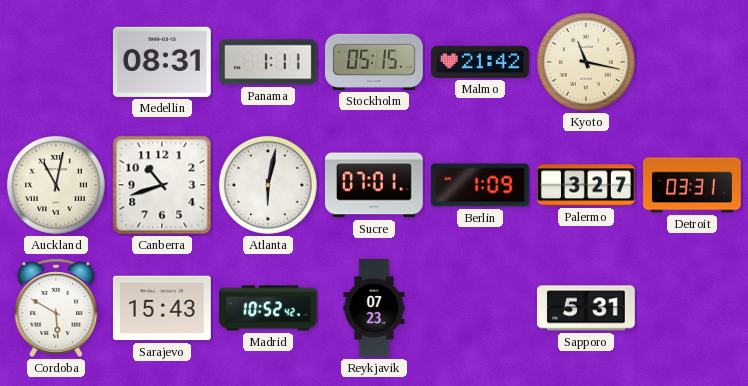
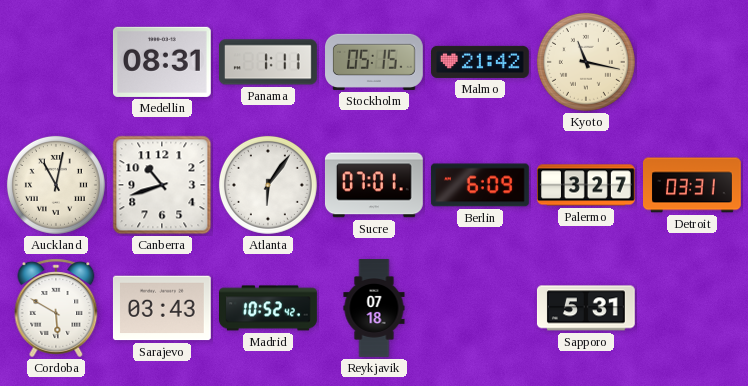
Atlanta: 6:02 -> 6:06 (268, 185)
Berlin: 1:09 -> 6:09 (480, 185)
Sarajevo: 15:43 -> 03:43 (162, 308)
Reykjavik: 07:23 -> 07:18 (374, 308)
